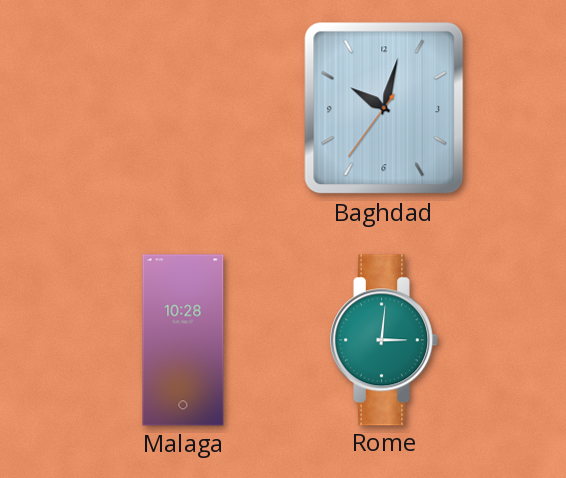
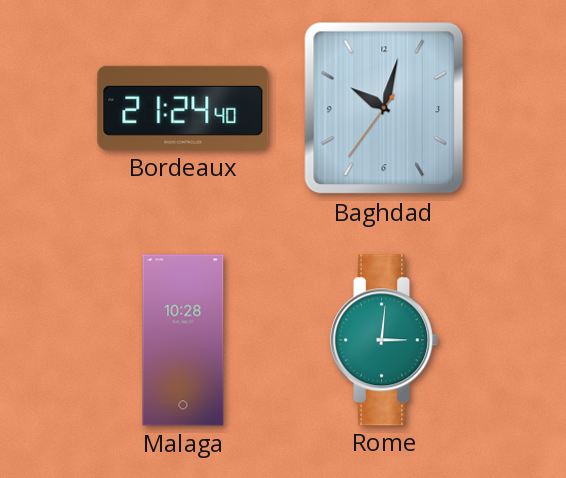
Bordeaux: none -> 21:24 (183, 108)
